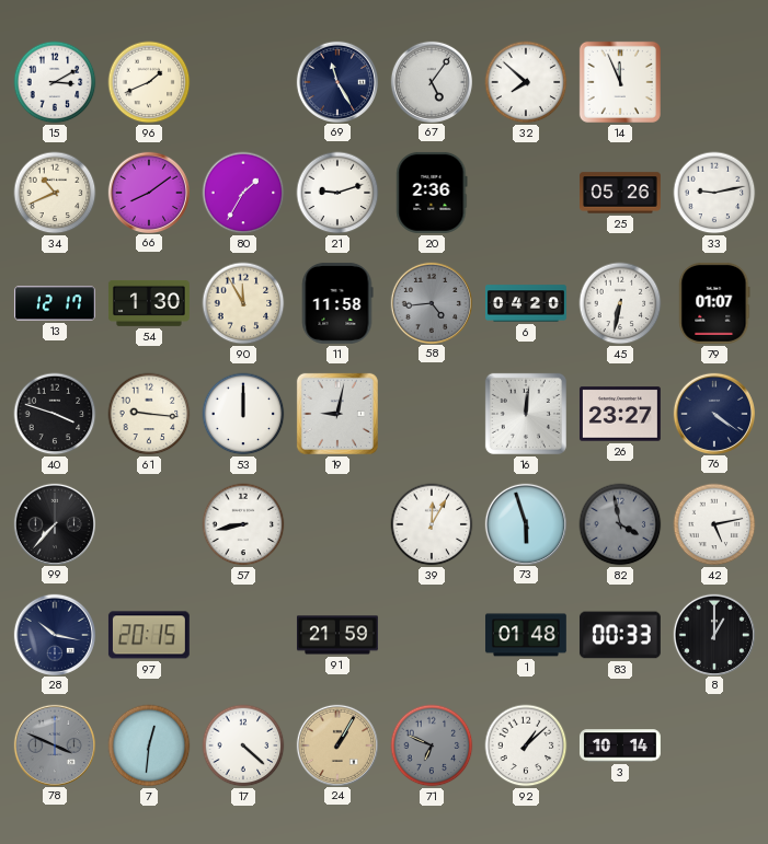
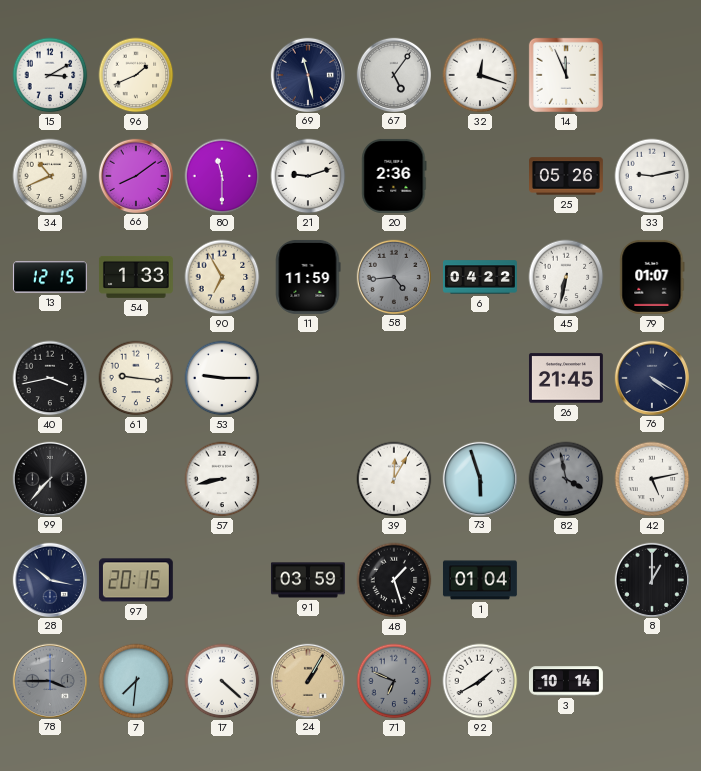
69: 11:25 -> 11:28 (307, 74)
32: 7:52 -> 12:18 (480, 75)
80: 1:35 -> 11:30 (222, 176)
13: 12:17 -> 12:15 (50, 277)
54: 1:30 -> 1:33 (136, 277)
90: 11:55 -> 6:55 (222, 277)
11: 11:58 -> 11:59 (308, 277)
6: 04:20 -> 04:22 (481, 277)
40: 3:48 -> 3:43 (50, 378)
53: 12:00 -> 9:15 (222, 378)
19: 9:02 -> none (337, 414)
16: 12:01 -> none (526, 414)
26: 23:27 -> 21:45 (566, 378)
76: 4:21 -> 4:20 (651, 377)
91: 21:59 -> 03:59 (308, 580)
48: none -> 1:27 (394, 580)
1: 01:48 -> 01:04 (480, 580)
83: 00:33 -> none (620, 635)
78: 3:49 -> 3:45 (49, 680)
7: 12:31 -> 7:31 (136, 681)
92: 1:08 -> 1:40 (480, 681)
